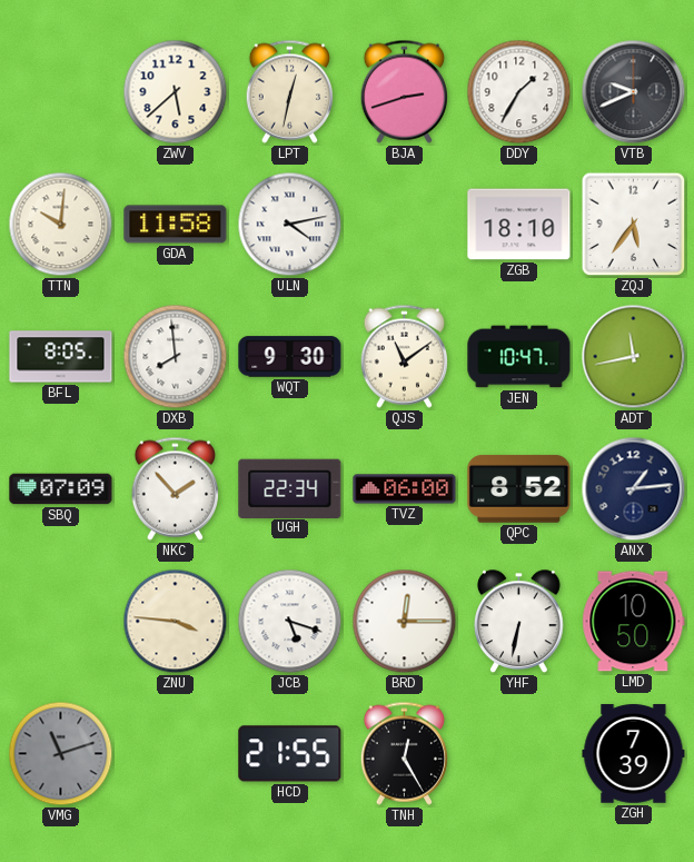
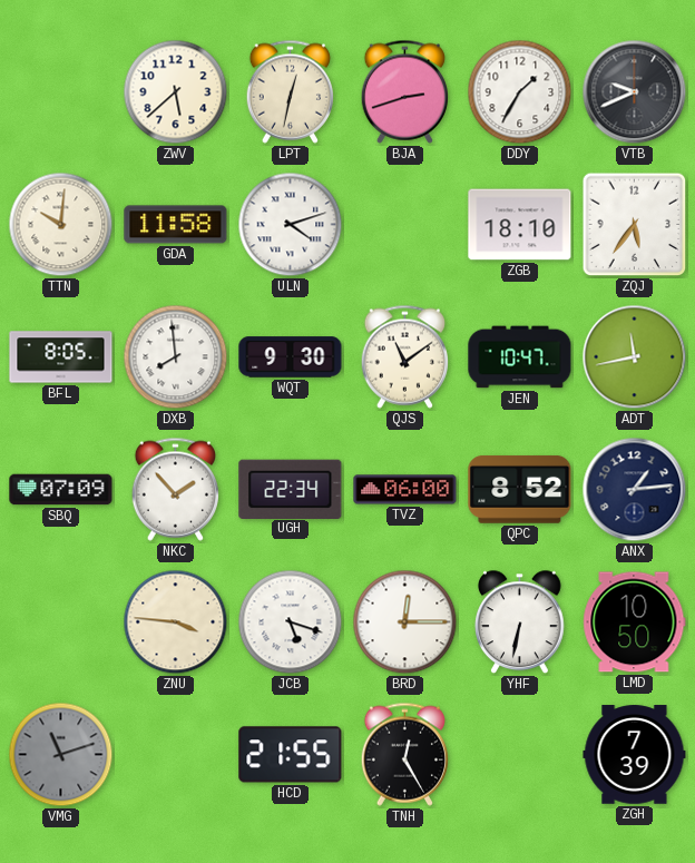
ULN: 4:13 -> 4:12 (291, 225)
